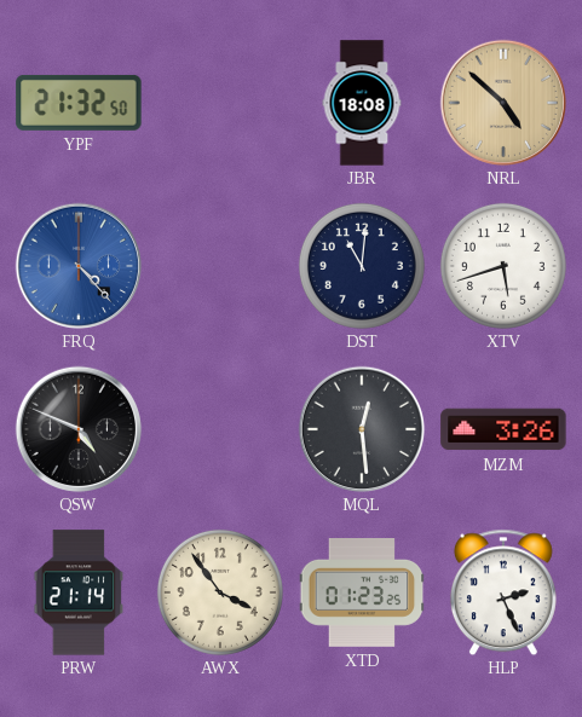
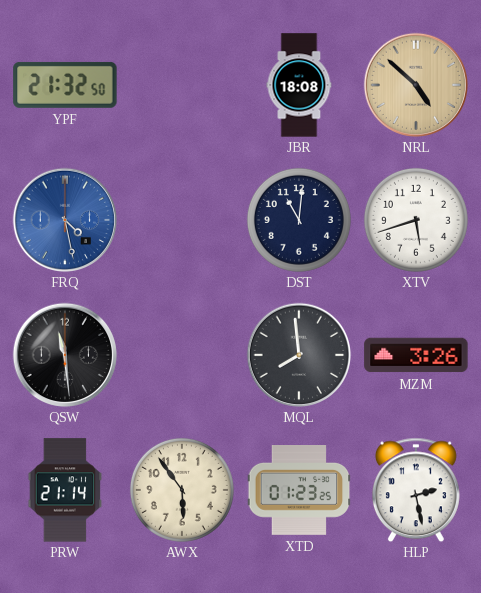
FRQ: 4:23 -> 4:28 (65, 220)
QSW: 4:49 -> 11:29 (65, 355)
MQL: 12:29 -> 7:59 (299, 355)
AWX: 3:54 -> 5:54 (182, 490)
HLP: 2:26 -> 2:28 (416, 490)
